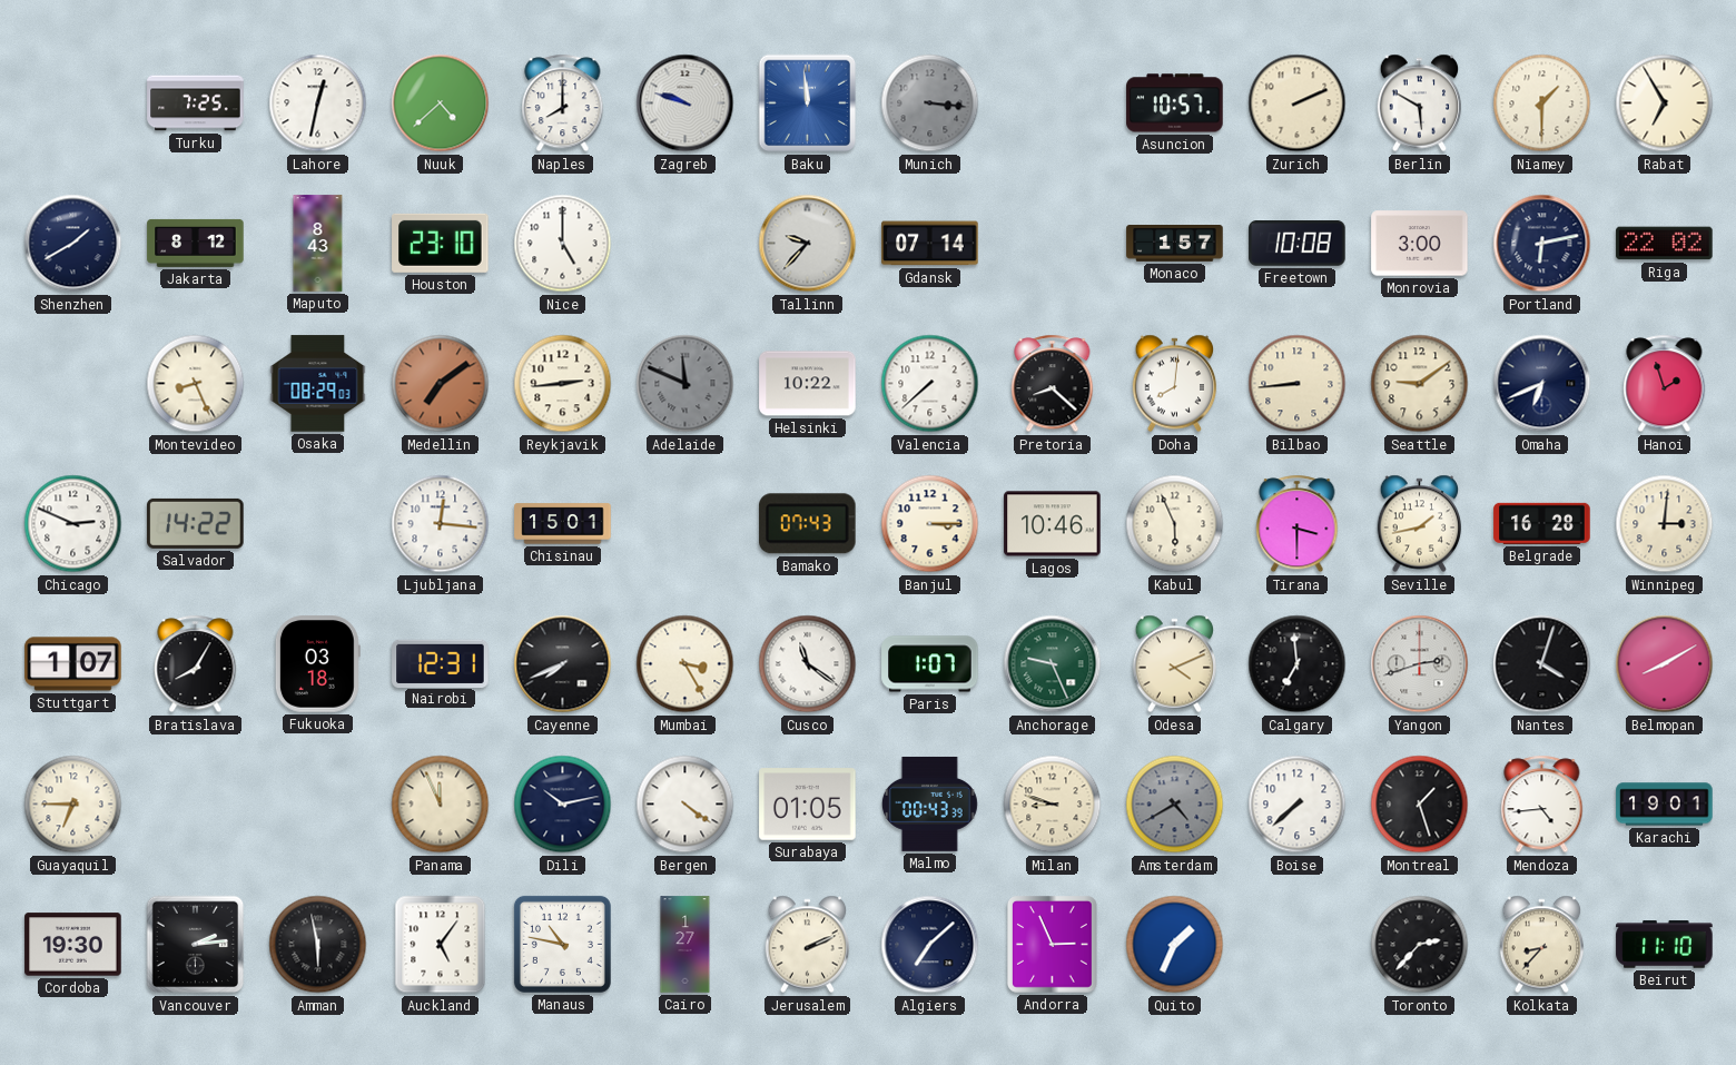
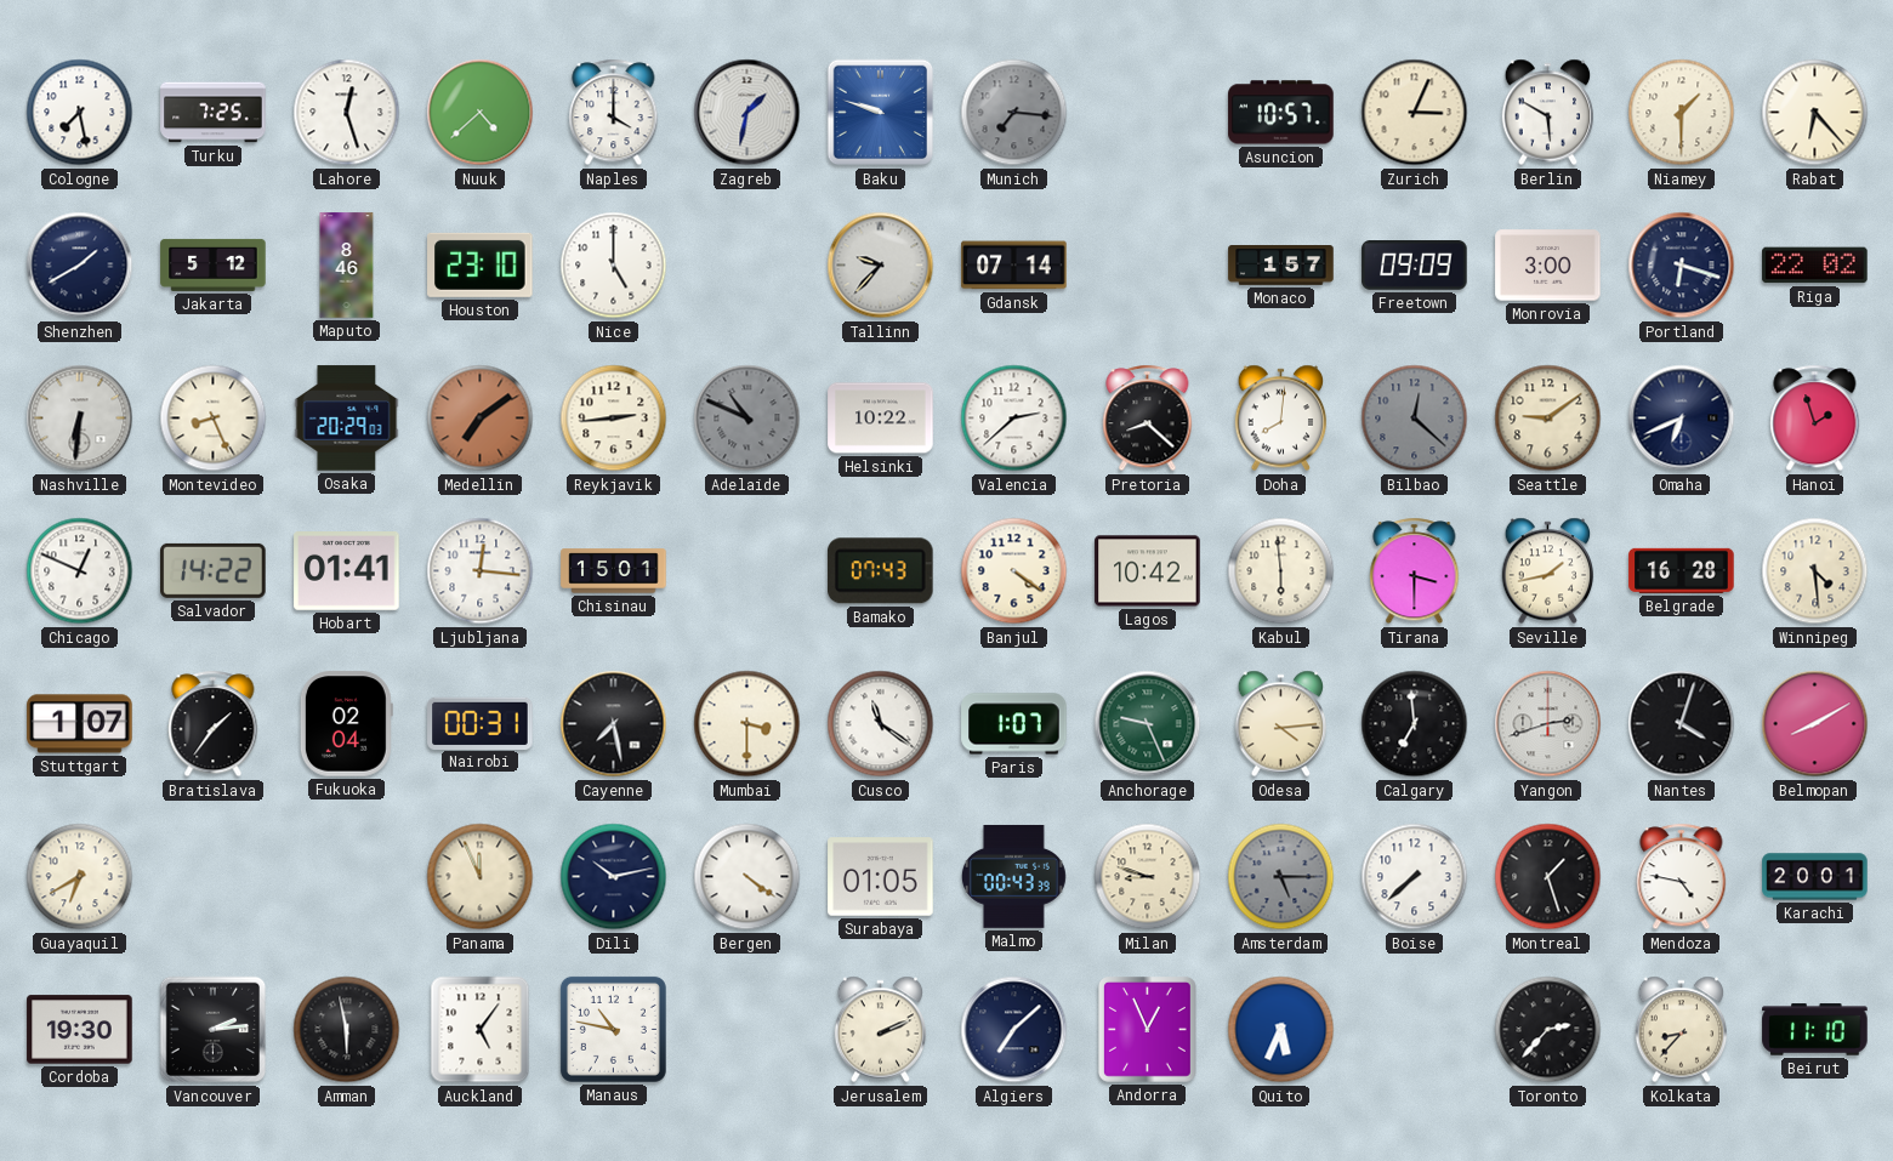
Cologne: none -> 7:28 (80, 113)
Lahore: 12:32 -> 12:27 (347, 113)
Naples: 8:00 -> 4:00 (614, 113)
Zagreb: 9:48 -> 1:32 (747, 113)
Baku: 11:59 -> 9:48 (881, 113)
Munich: 3:16 -> 7:16 (1014, 113)
Zurich: 2:11 -> 3:04 (1415, 113)
Rabat: 6:55 -> 6:23 (1815, 113)
Jakarta: 8:12 -> 5:12 (214, 264)
Maputo: 8:43 -> 8:46 (347, 266)
Freetown: 10:08 -> 09:09 (1415, 266)
Portland: 6:13 -> 6:18 (1682, 266)
Nashville: none -> 6:31 (80, 419)
Osaka: 08:29 -> 20:29 (347, 419)
Adelaide: 11:49 -> 10:49 (747, 419)
Valencia: 7:38 -> 2:38 (1014, 419)
Bilbao: 8:44 -> 12:22 (1415, 419)
Bilbao dial: cream -> grey (1415, 419)
Chicago: 2:49 -> 12:49 (80, 571)
Hobart: none -> 01:41 (347, 571)
Banjul: 3:15 -> 4:21 (1014, 571)
Lagos: 10:46 -> 10:42 (1148, 571)
Kabul: 5:56 -> 5:59 (1281, 571)
Winnipeg: 3:01 -> 4:29 (1815, 571)
Bratislava: 8:05 -> 1:36 (214, 724)
Fukuoka: 03:18 -> 02:04 (346, 724)
Nairobi: 12:31 -> 00:31 (481, 723)
Cayenne: 7:41 -> 7:28 (614, 724)
Mumbai: 3:25 -> 3:30 (747, 724)
Odesa: 4:11 -> 4:14 (1281, 724)
Guayaquil: 6:45 -> 6:40 (80, 877)
Amsterdam: 4:40 -> 5:15 (1281, 877)
Mendoza: 4:44 -> 4:47 (1682, 877)
Karachi: 19:01 -> 20:01 (1815, 877)
Cairo: 1:27 -> none (685, 945)
Andorra: 2:56 -> 12:56 (1148, 1030)
Quito: 1:34 -> 5:34 (1281, 1030)
